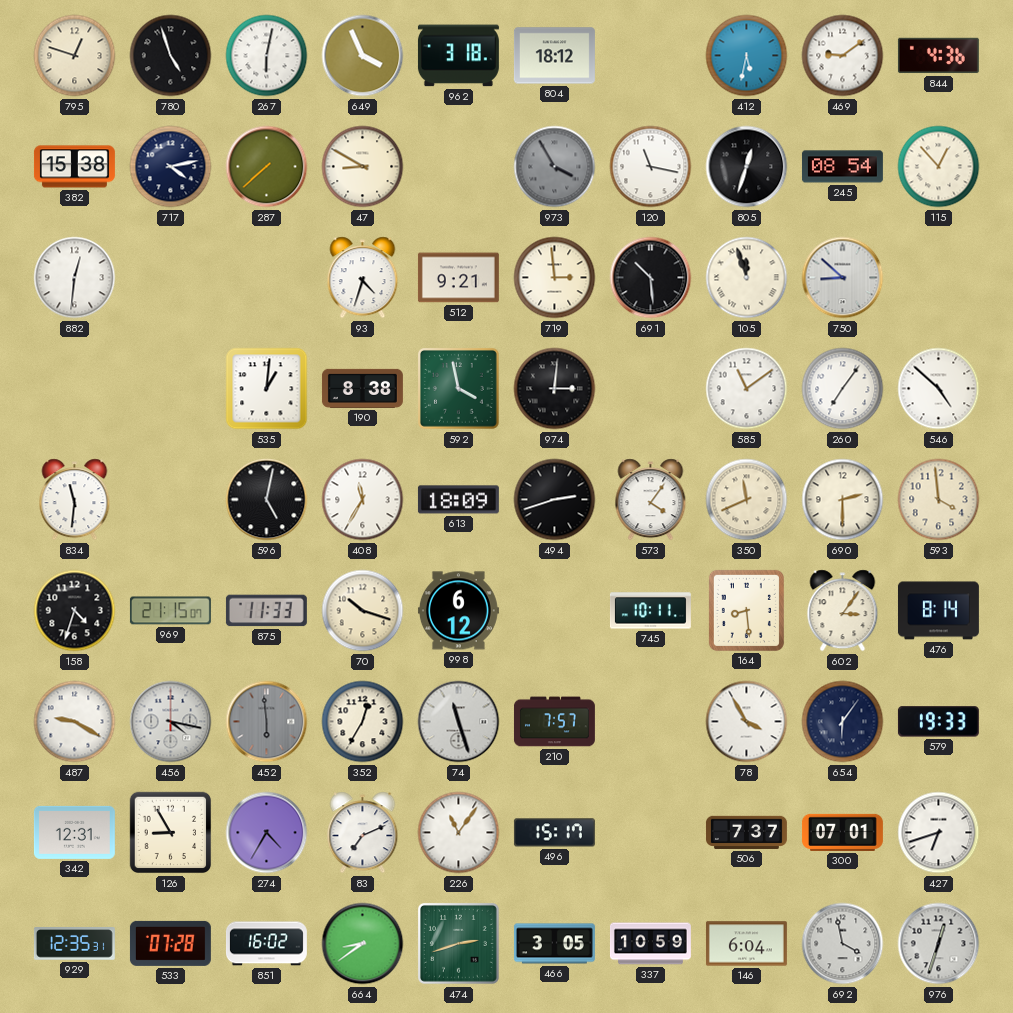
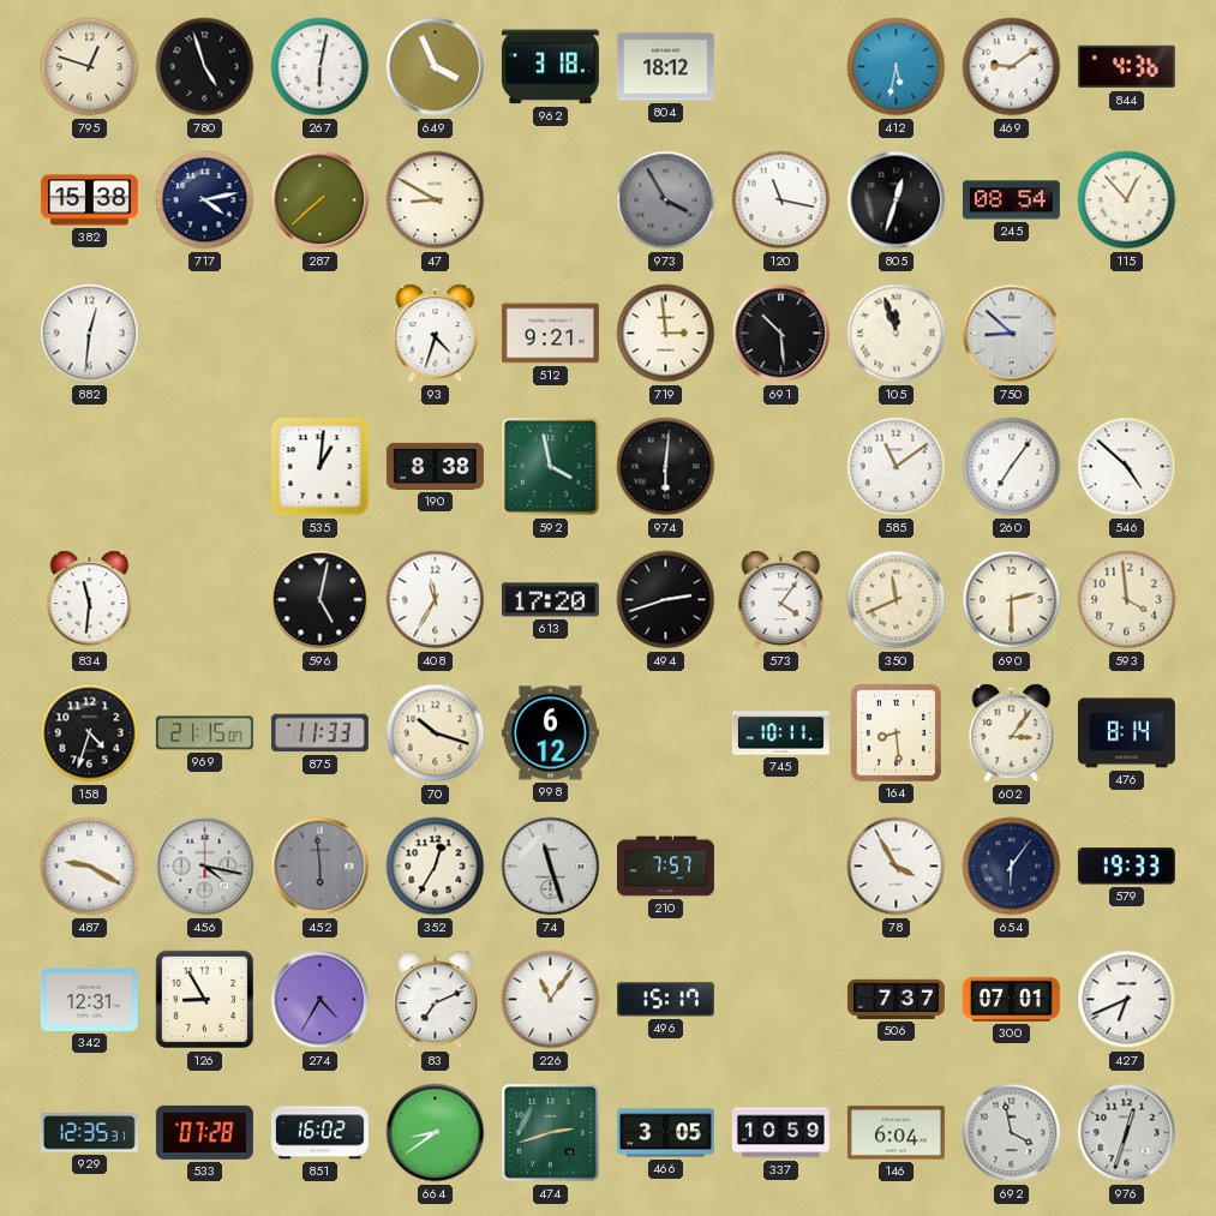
974: 3:01 -> 6:01 (666, 467)
613: 18:09 -> 17:20 (550, 600)
427: 6:42 -> 6:41 (1127, 1000)
